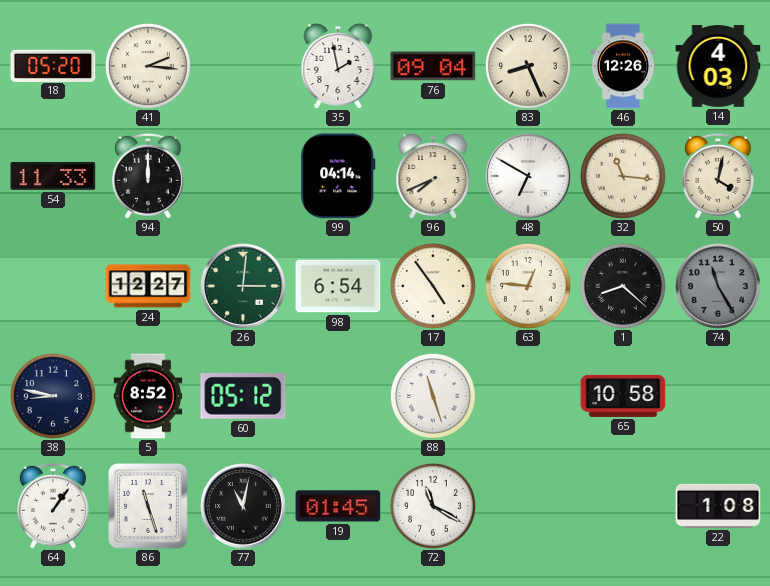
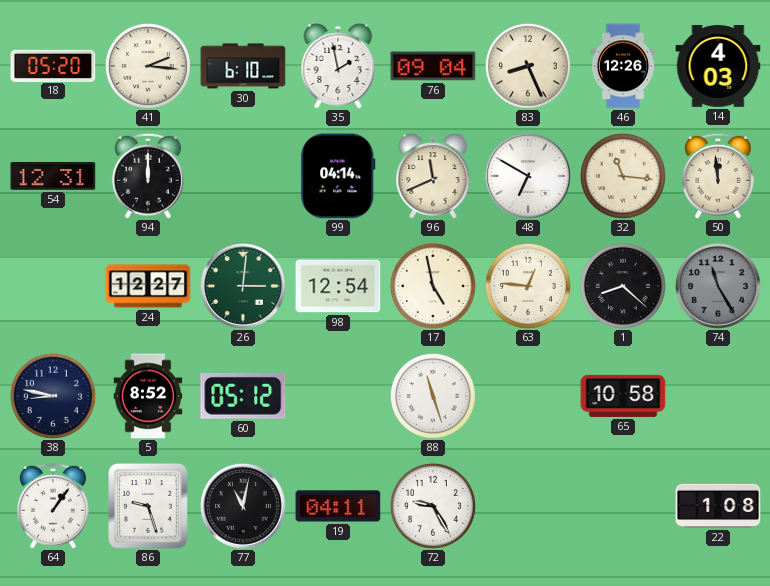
30: none -> 6:10 (243, 66)
54: 11:33 -> 12:31 (53, 176)
96: 7:41 -> 11:41 (433, 176)
50: 4:02 -> 11:59 (718, 176)
98: 6:54 -> 12:54 (338, 286)
17: 4:54 -> 4:58 (433, 286)
86: 11:27 -> 9:27 (149, 506)
19: 01:45 -> 04:11 (338, 506)
72: 11:20 -> 9:25 (433, 506)
